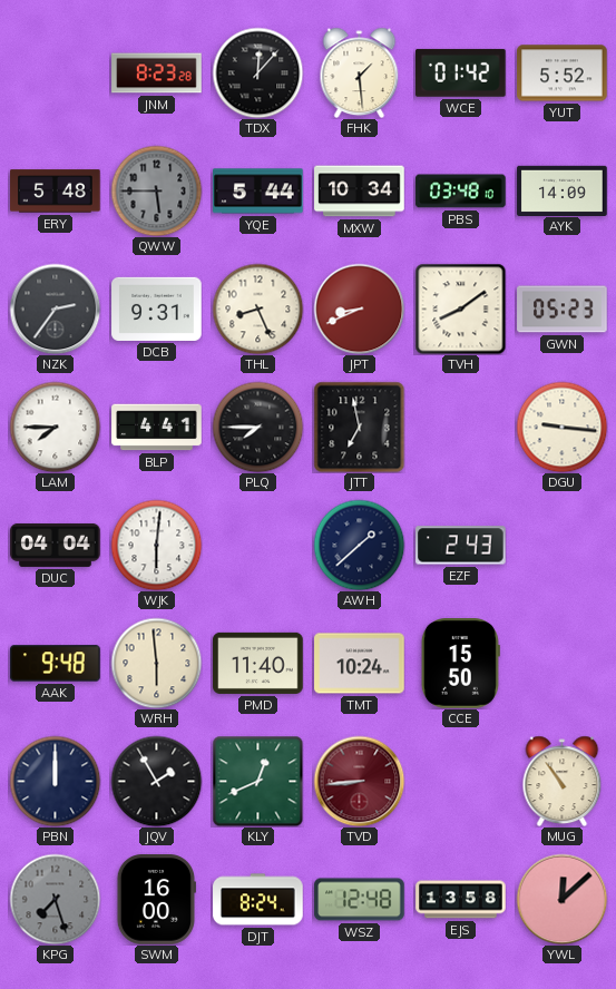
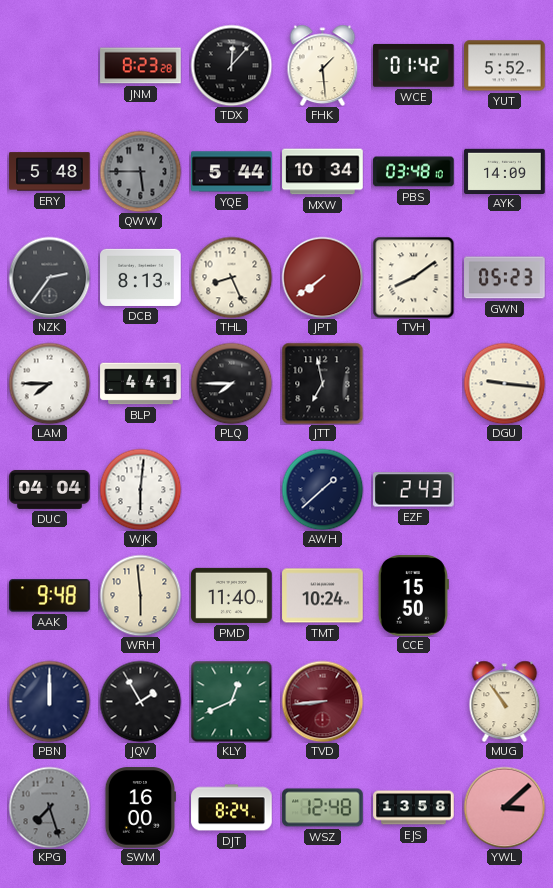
DCB: 9:31 -> 8:13 (141, 277)
JPT: 8:41 -> 7:39 (322, 277)
YWL: 12:08 -> 3:08 (504, 807)
